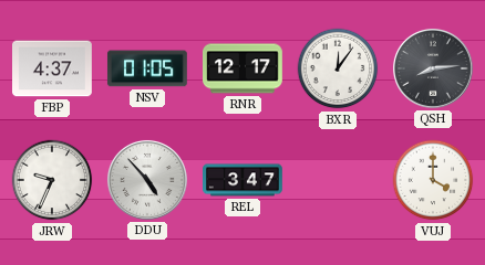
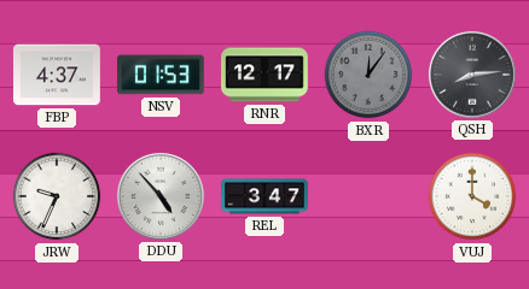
NSV: 01:05 -> 01:53 (161, 75)
BXR dial: white -> grey (368, 75)
